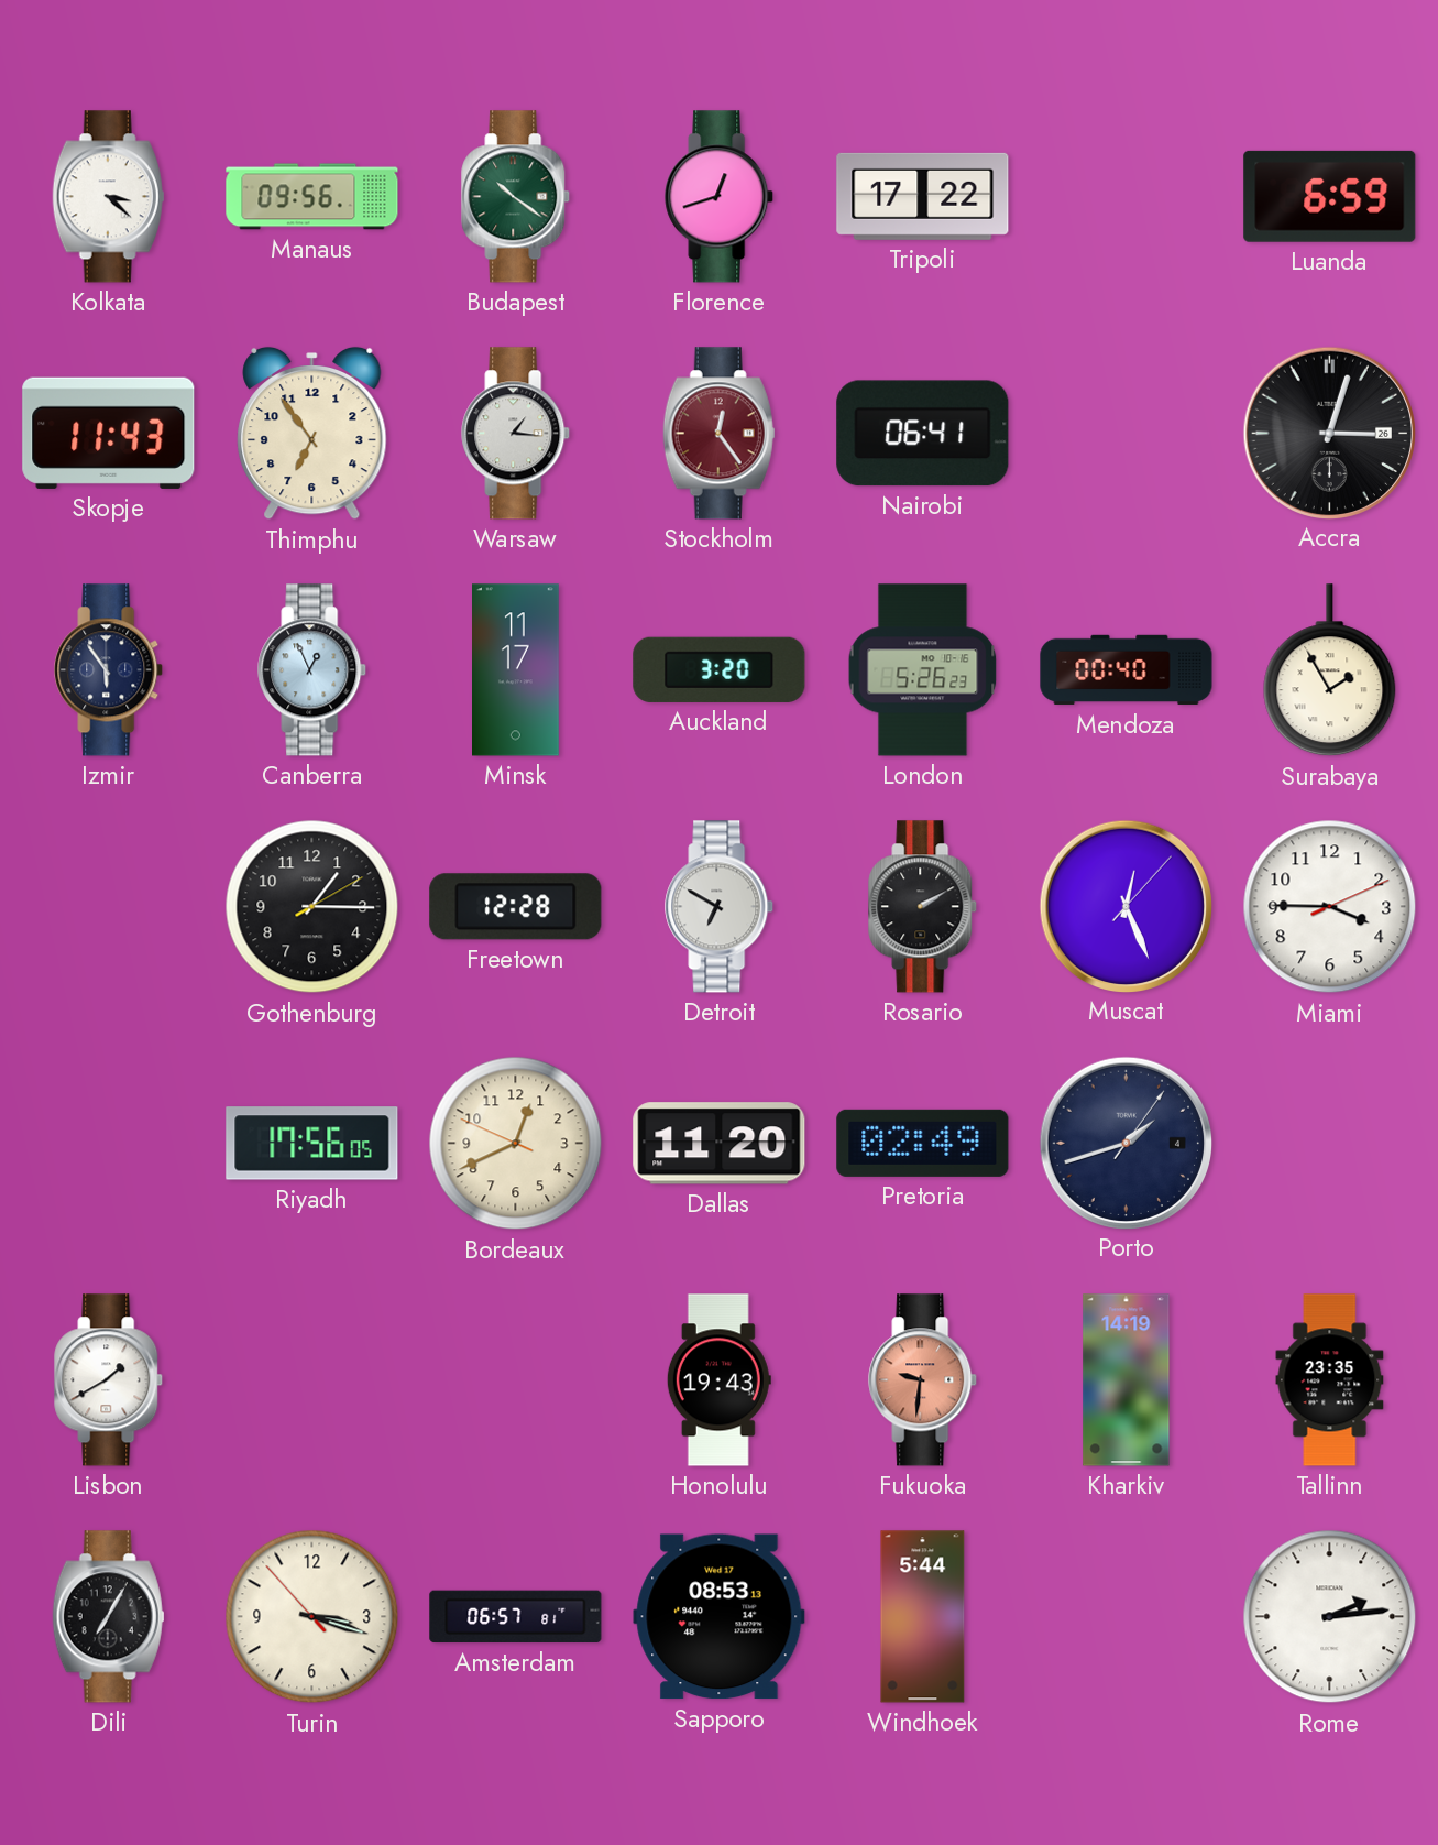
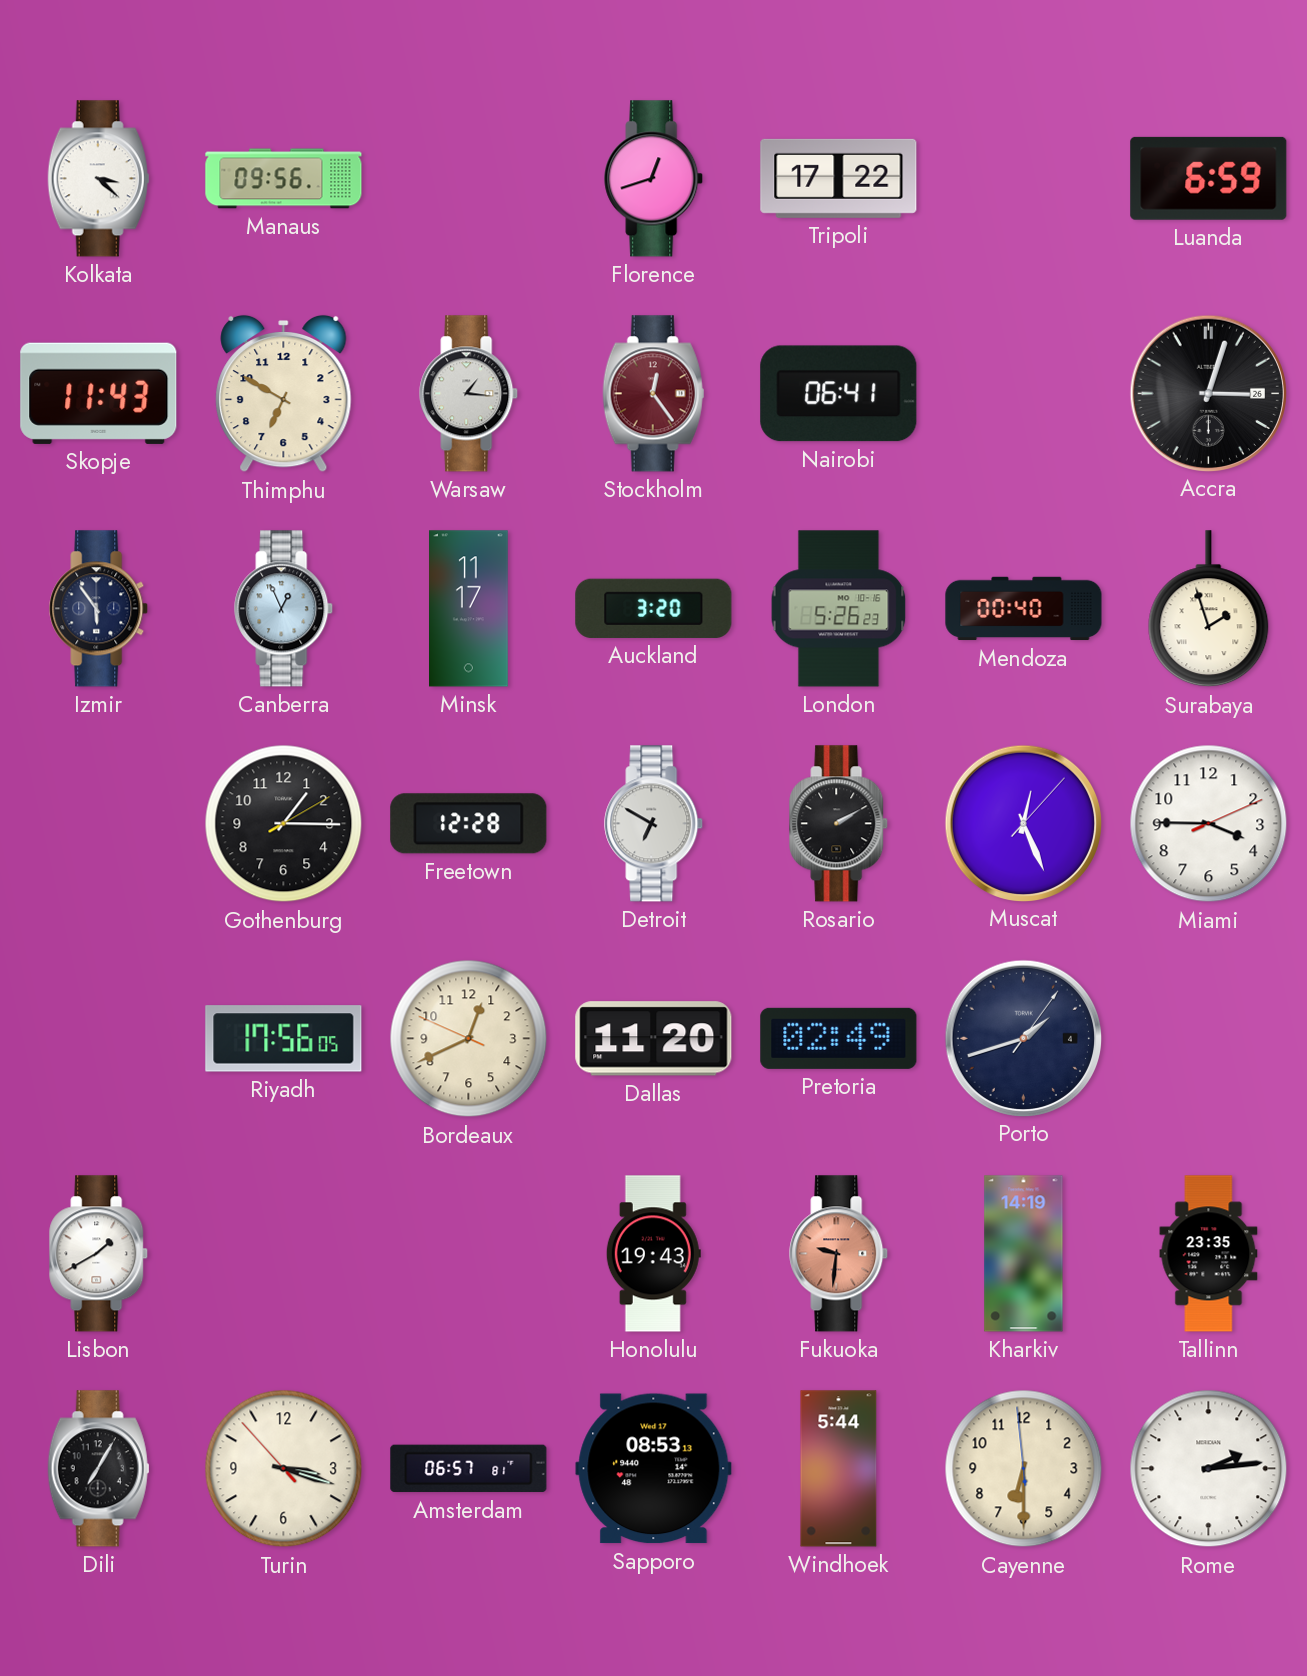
Budapest: 10:21 -> none (516, 197)
Thimphu: 6:54 -> 6:50 (284, 394)
Surabaya: 1:55 -> 1:57 (1209, 609)
Cayenne: none -> 6:29 (1024, 1469)
